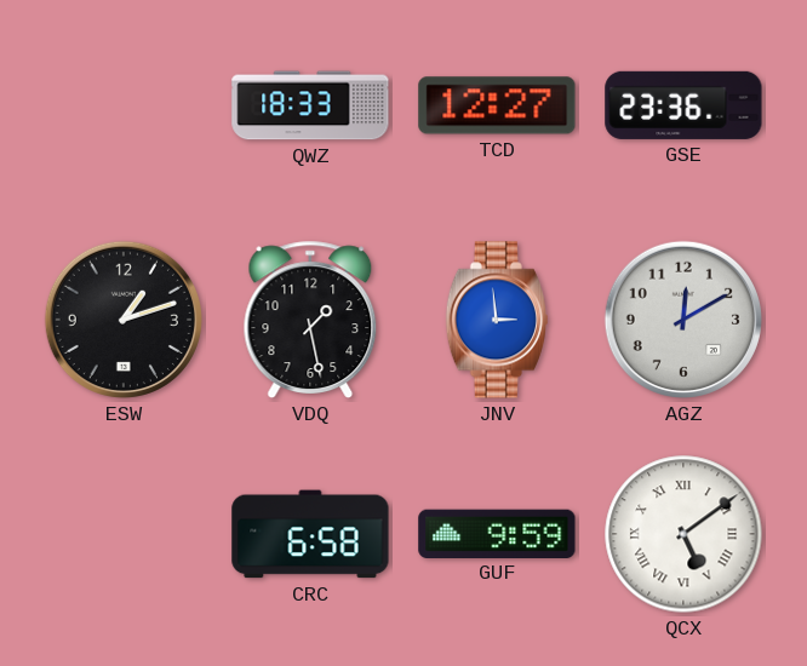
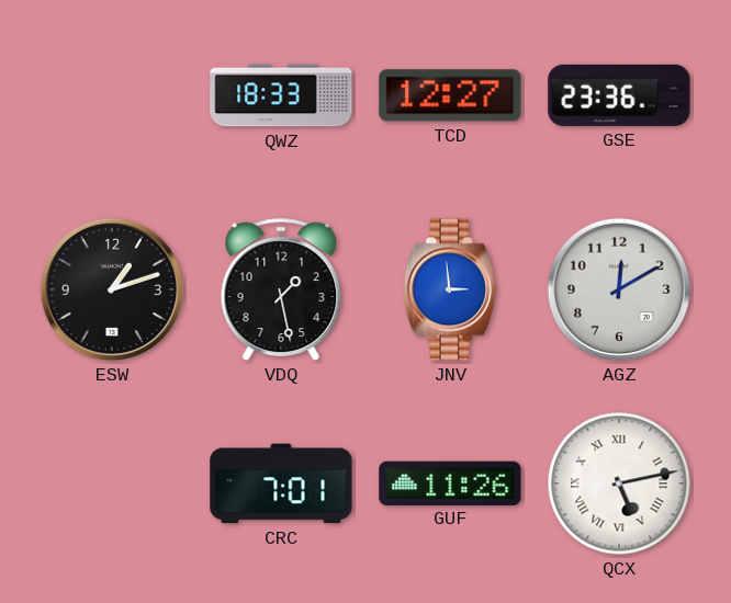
CRC: 6:58 -> 7:01 (281, 483)
GUF: 9:59 -> 11:26 (450, 482)
QCX: 5:09 -> 5:13 (619, 483)
